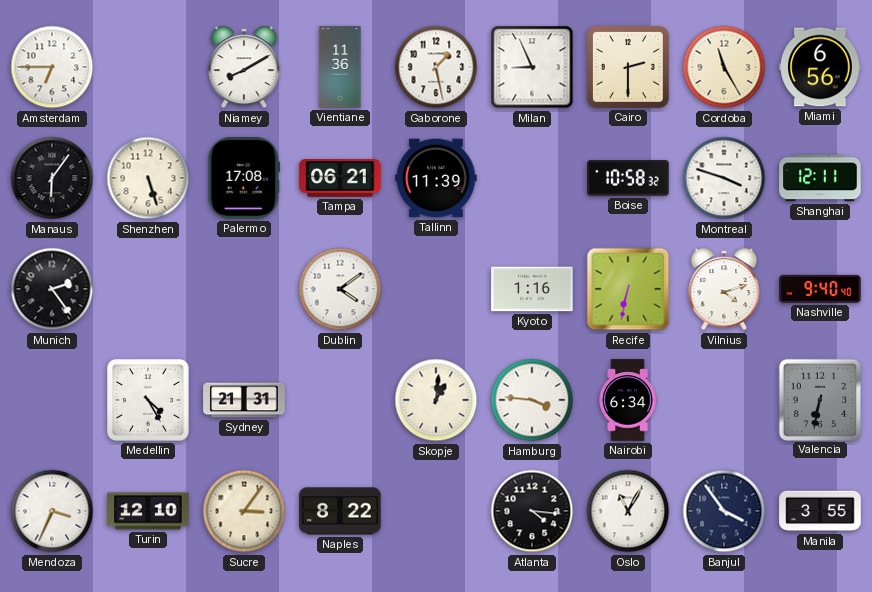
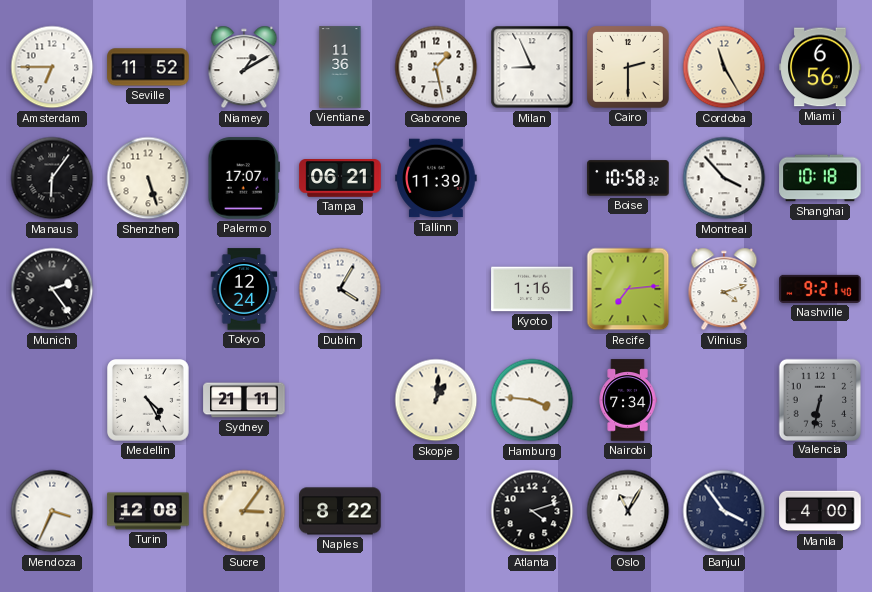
Seville: none -> 11:52 (148, 67)
Niamey: 8:10 -> 1:10 (244, 67)
Palermo: 17:08 -> 17:07 (244, 178)
Montreal: 3:48 -> 3:53 (724, 178)
Shanghai: 12:11 -> 10:18 (820, 178)
Tokyo: none -> 12:24 (244, 289)
Dublin: 4:09 -> 4:05 (340, 289)
Recife: 6:32 -> 7:14 (628, 289)
Nashville: 9:40 -> 9:21 (820, 289)
Sydney: 21:31 -> 21:11 (244, 400)
Nairobi: 6:34 -> 7:34 (628, 400)
Turin: 12:10 -> 12:08 (148, 511)
Atlanta: 4:16 -> 4:12 (532, 511)
Manila: 3:55 -> 4:00 (820, 511)
